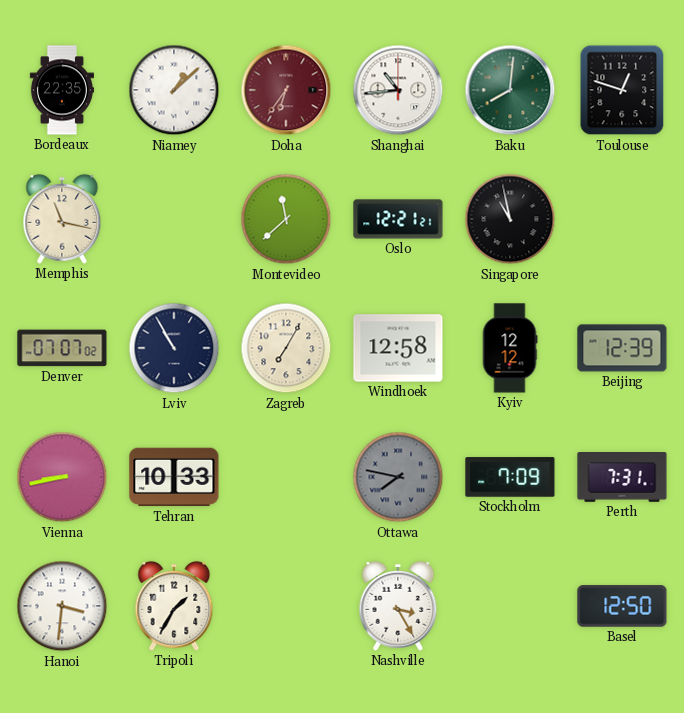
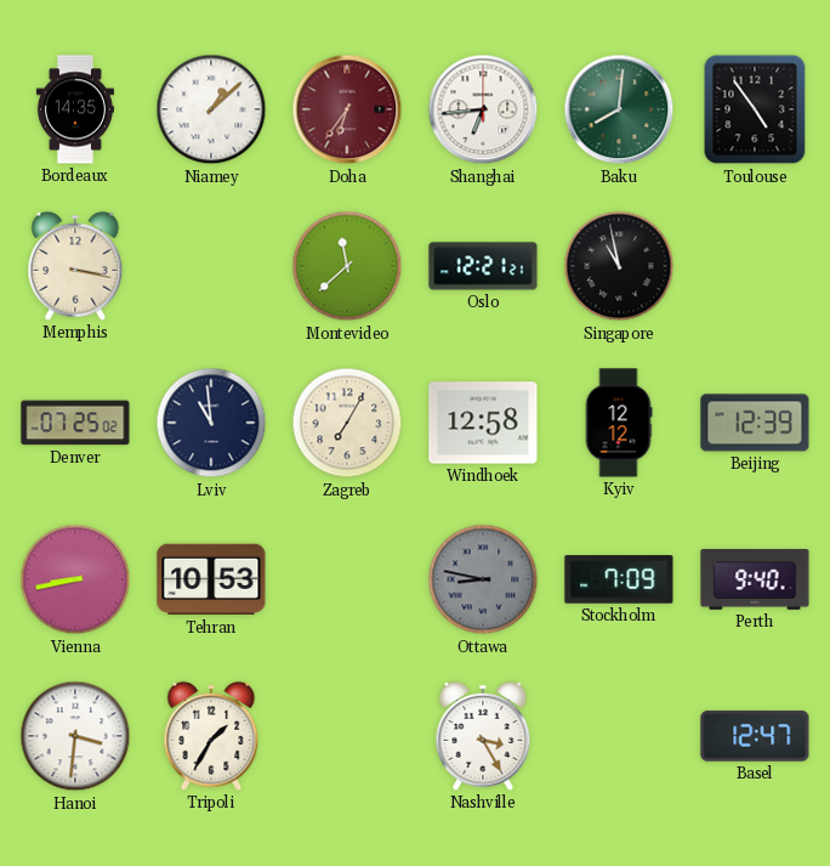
Bordeaux: 22:35 -> 14:35 (75, 109)
Shanghai: 10:44 -> 6:44 (483, 109)
Toulouse: 12:48 -> 4:54 (755, 109)
Memphis: 11:17 -> 3:17 (75, 266)
Denver: 07:07 -> 07:25 (75, 423)
Lviv: 10:55 -> 10:59 (211, 423)
Tehran: 10:33 -> 10:53 (211, 579)
Ottawa: 7:47 -> 8:47 (483, 579)
Perth: 7:31 -> 9:40 (755, 581)
Basel: 12:50 -> 12:47 (755, 736)
